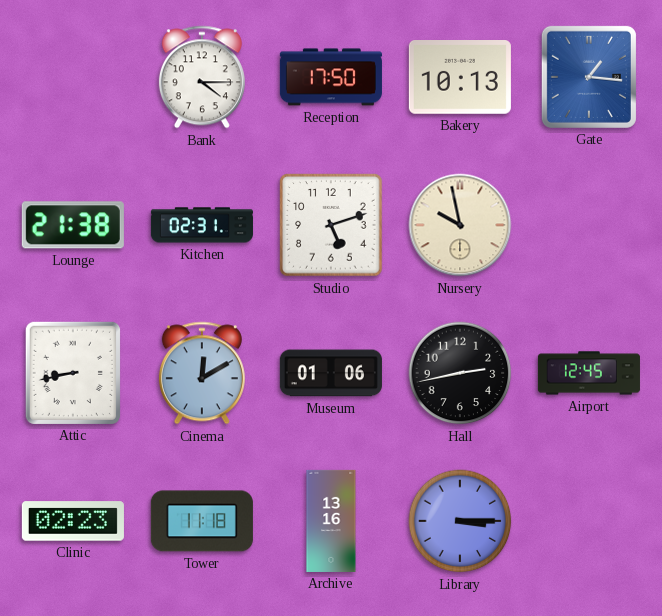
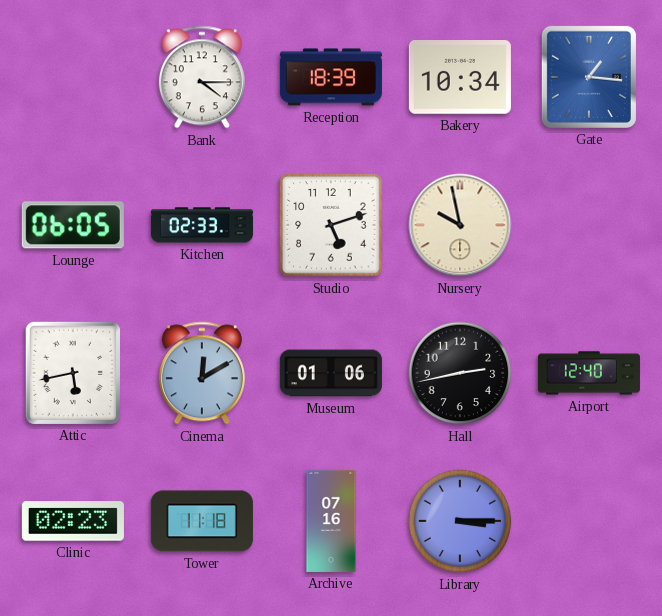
Reception: 17:50 -> 18:39 (331, 77)
Bakery: 10:13 -> 10:34 (460, 78)
Lounge: 21:38 -> 06:05 (73, 225)
Kitchen: 02:31 -> 02:33 (202, 225)
Attic: 8:43 -> 5:43 (73, 373)
Airport: 12:45 -> 12:40 (589, 373)
Archive: 13:16 -> 07:16 (331, 521)
